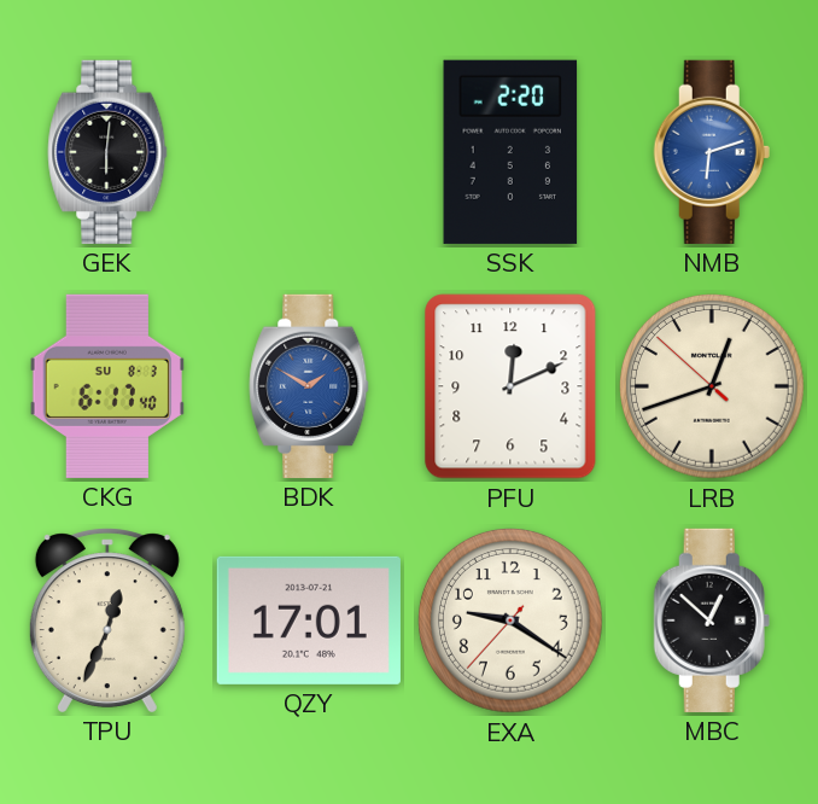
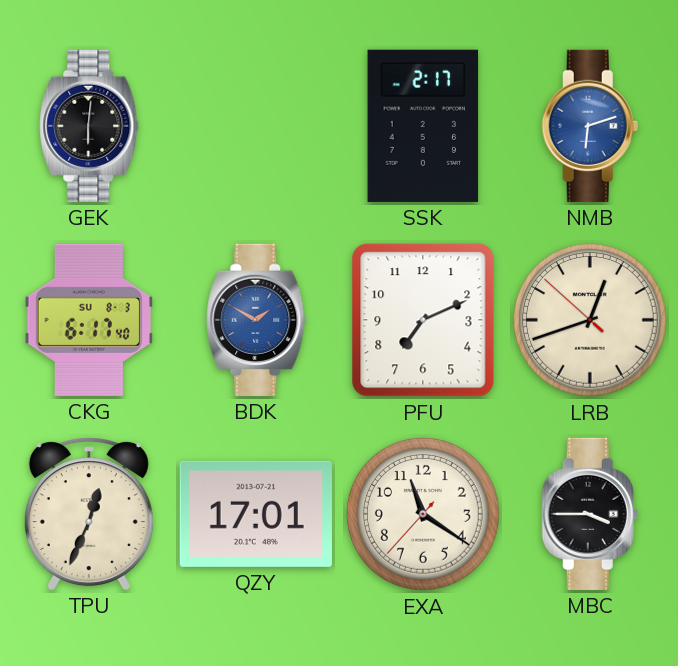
SSK: 2:20 -> 2:17 (423, 126)
PFU: 12:11 -> 7:11 (423, 320)
EXA: 9:20 -> 11:20 (424, 515)
MBC: 12:52 -> 3:45 (590, 514)
